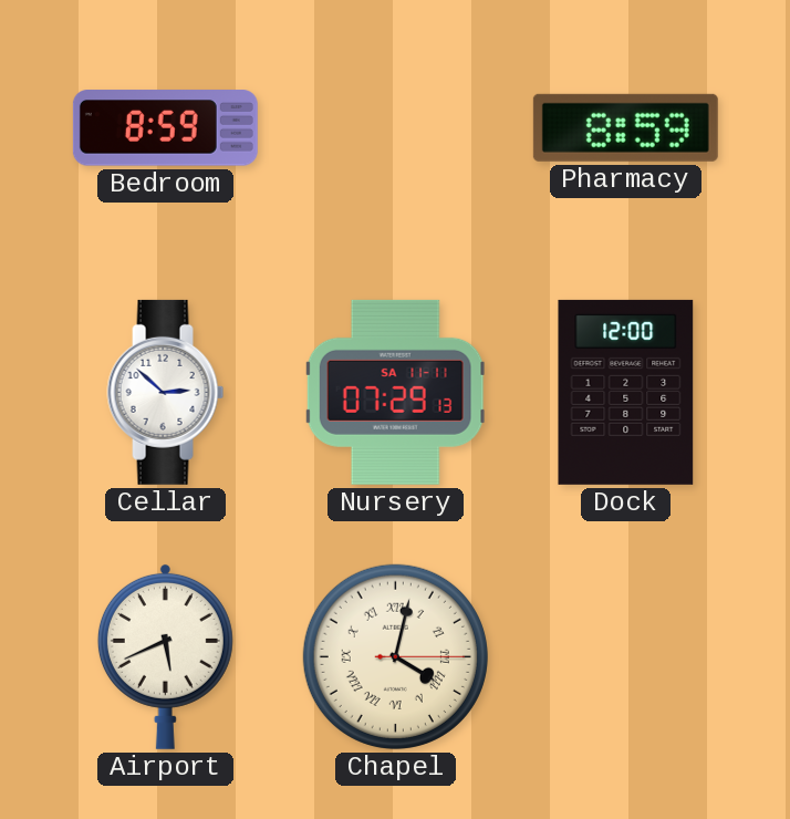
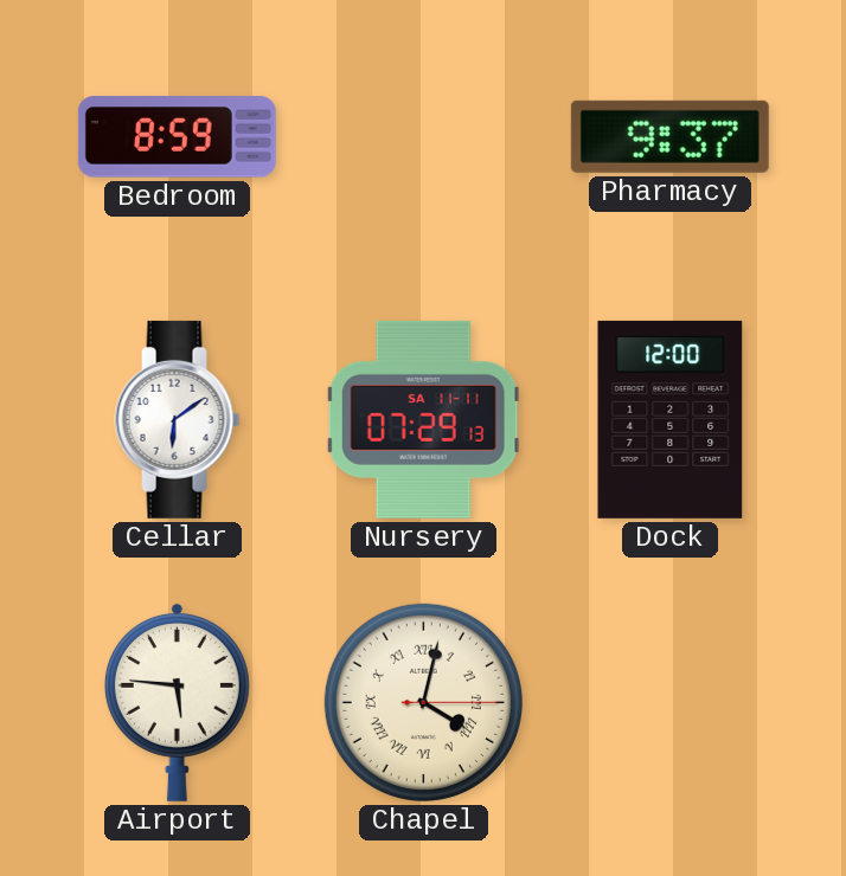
Pharmacy: 8:59 -> 9:37 (669, 136)
Cellar: 2:52 -> 6:09 (178, 419)
Airport: 5:41 -> 5:46 (177, 702)
